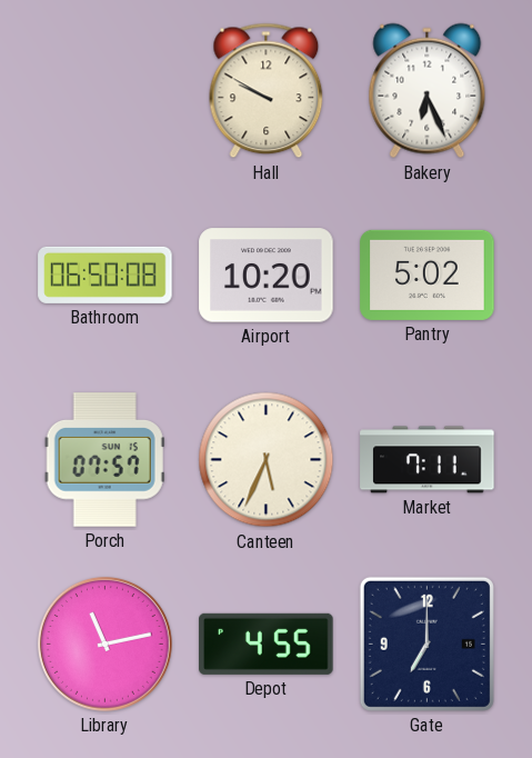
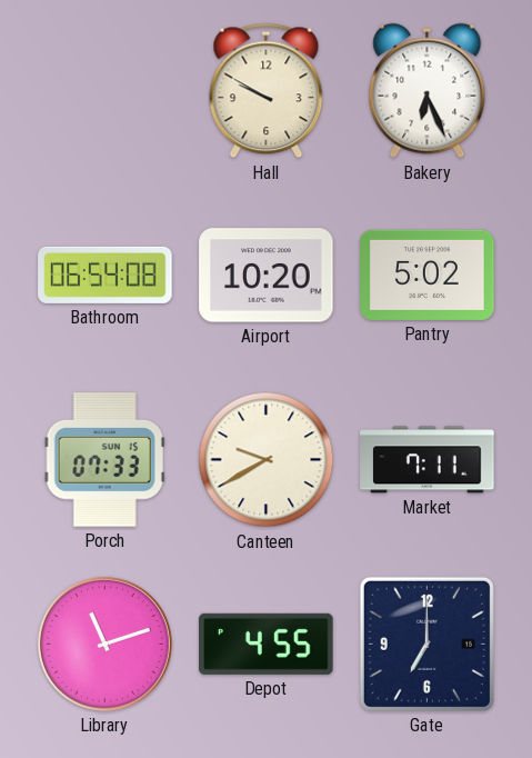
Bathroom: 06:50 -> 06:54 (106, 275)
Porch: 07:57 -> 07:33 (104, 460)
Canteen: 5:34 -> 9:40 (267, 460)
Library: 11:13 -> 11:12 (104, 644)
